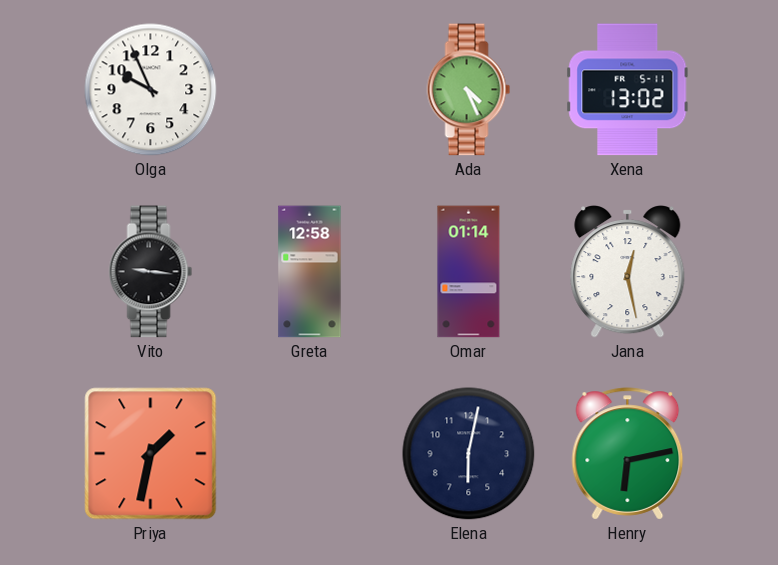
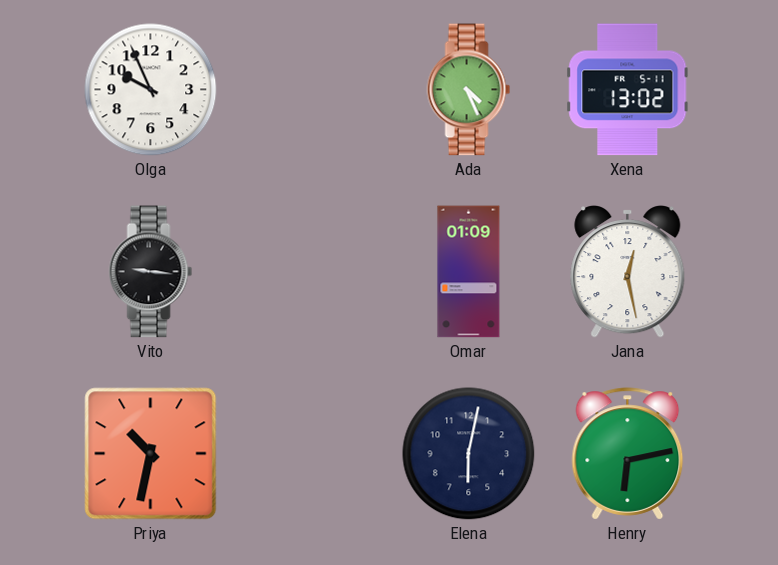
Greta: 12:58 -> none (310, 272)
Omar: 01:14 -> 01:09 (469, 272)
Priya: 1:32 -> 10:32 (151, 454)
